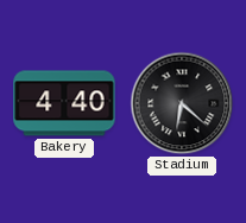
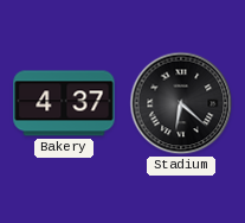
Bakery: 4:40 -> 4:37 (64, 103)
